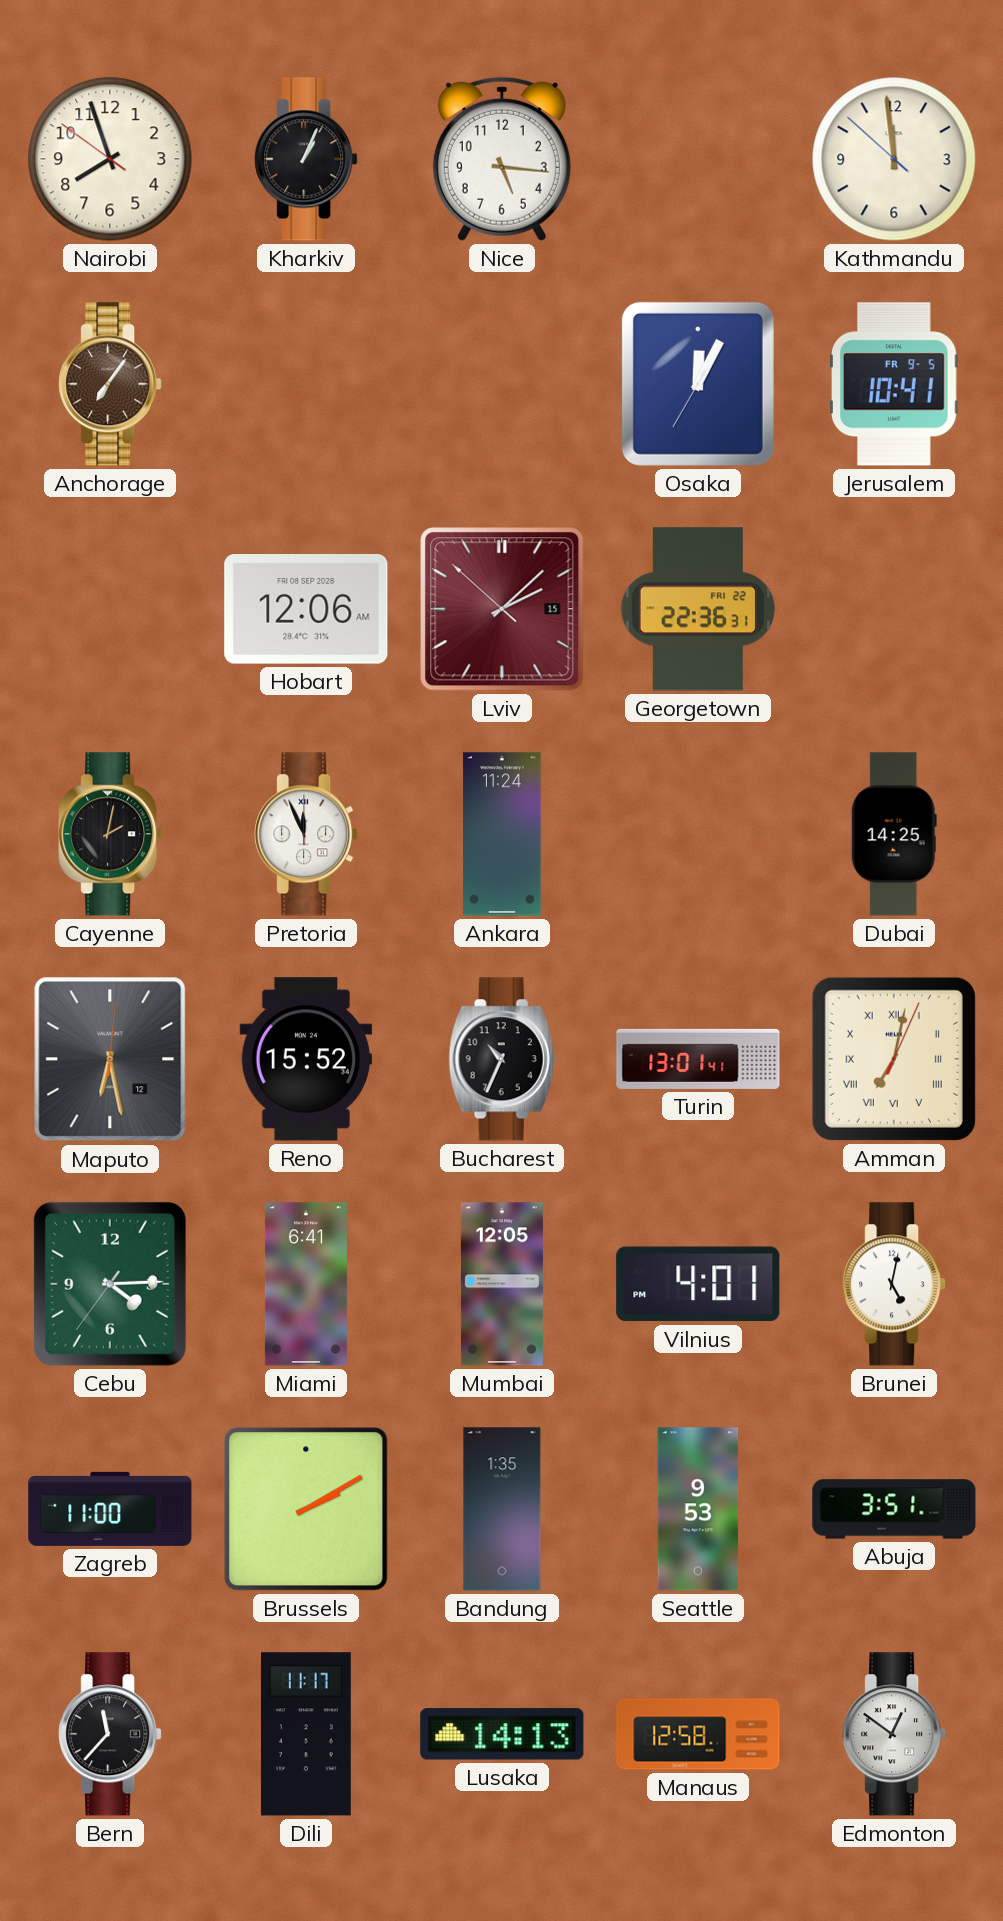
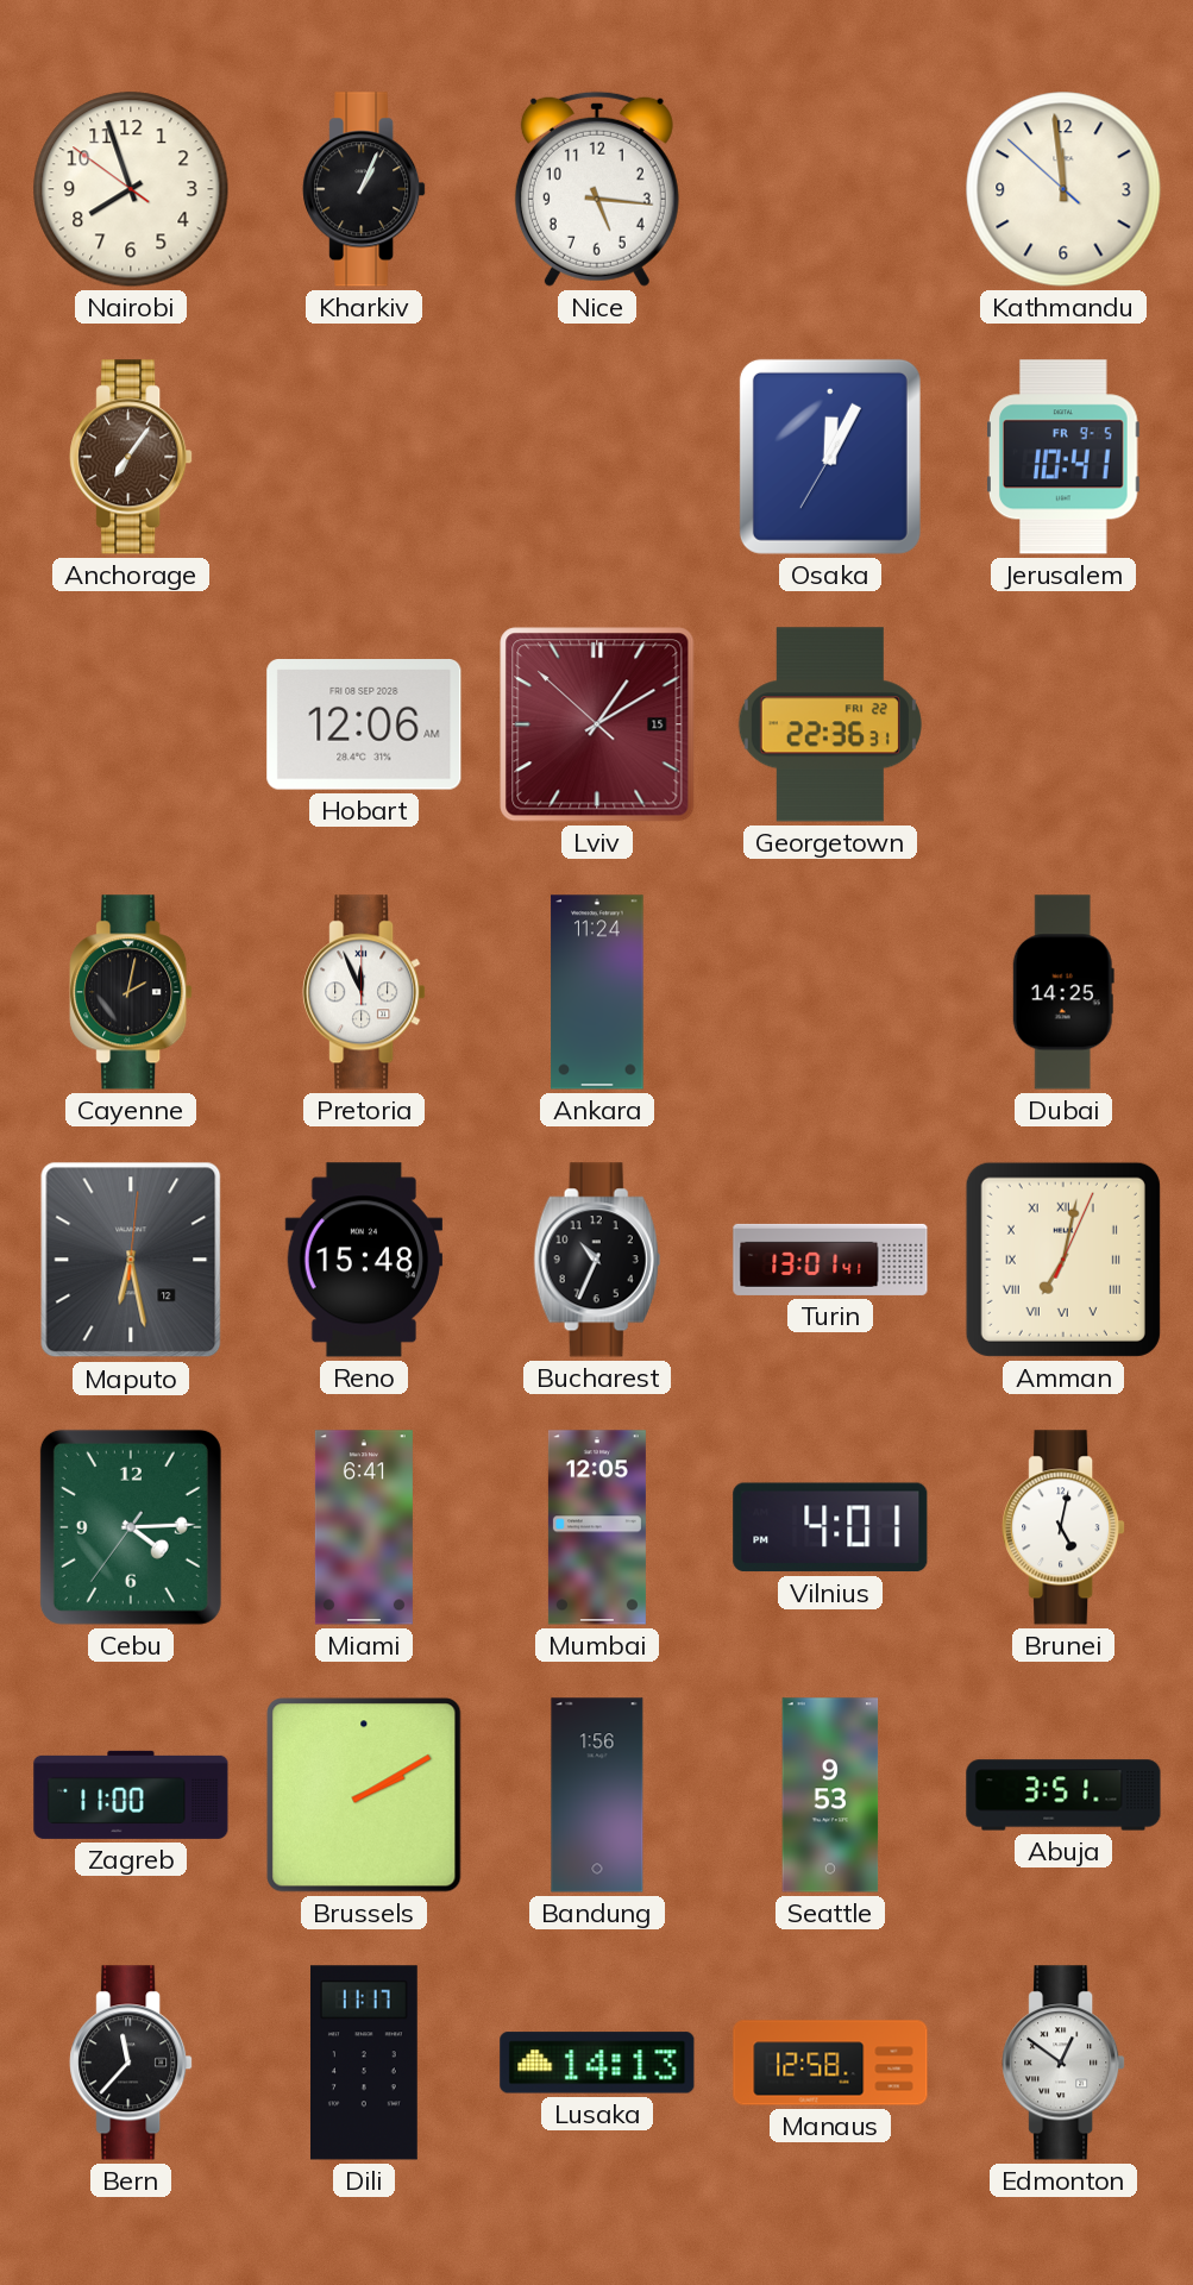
Lviv: 2:07 -> 1:09 (597, 724)
Reno: 15:52 -> 15:48 (364, 1260)
Bandung: 1:35 -> 1:56 (597, 1795)
